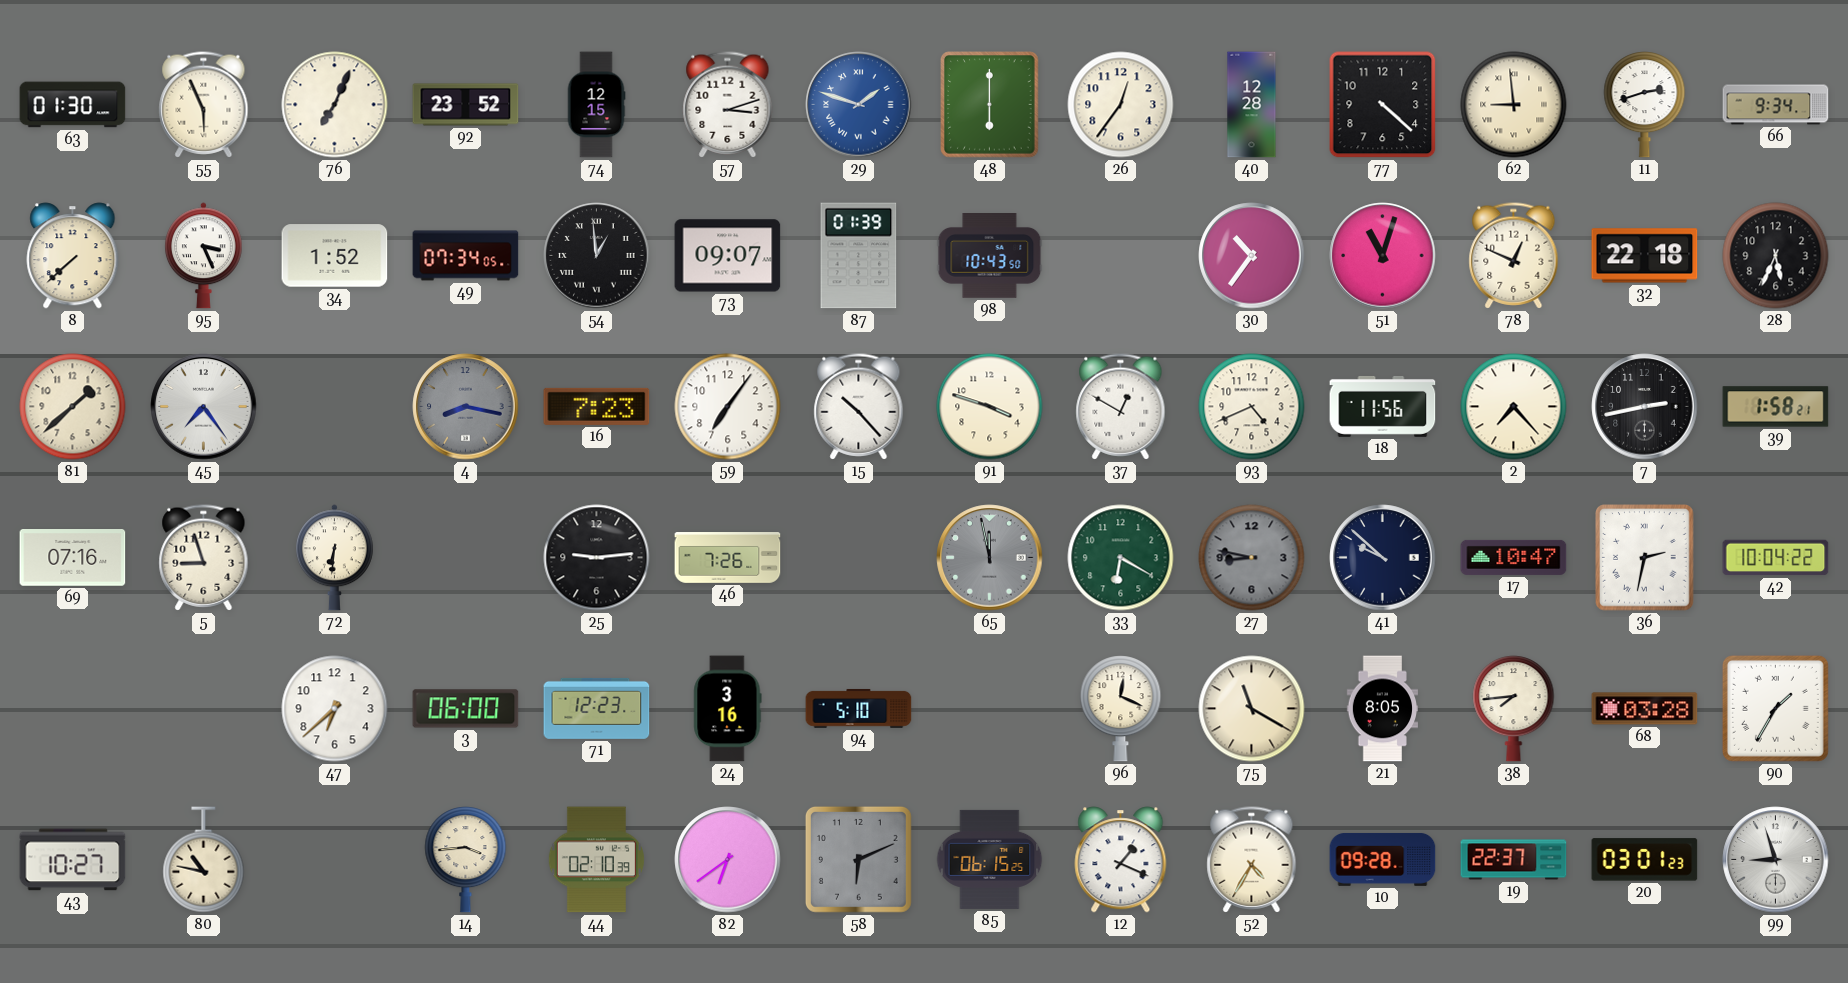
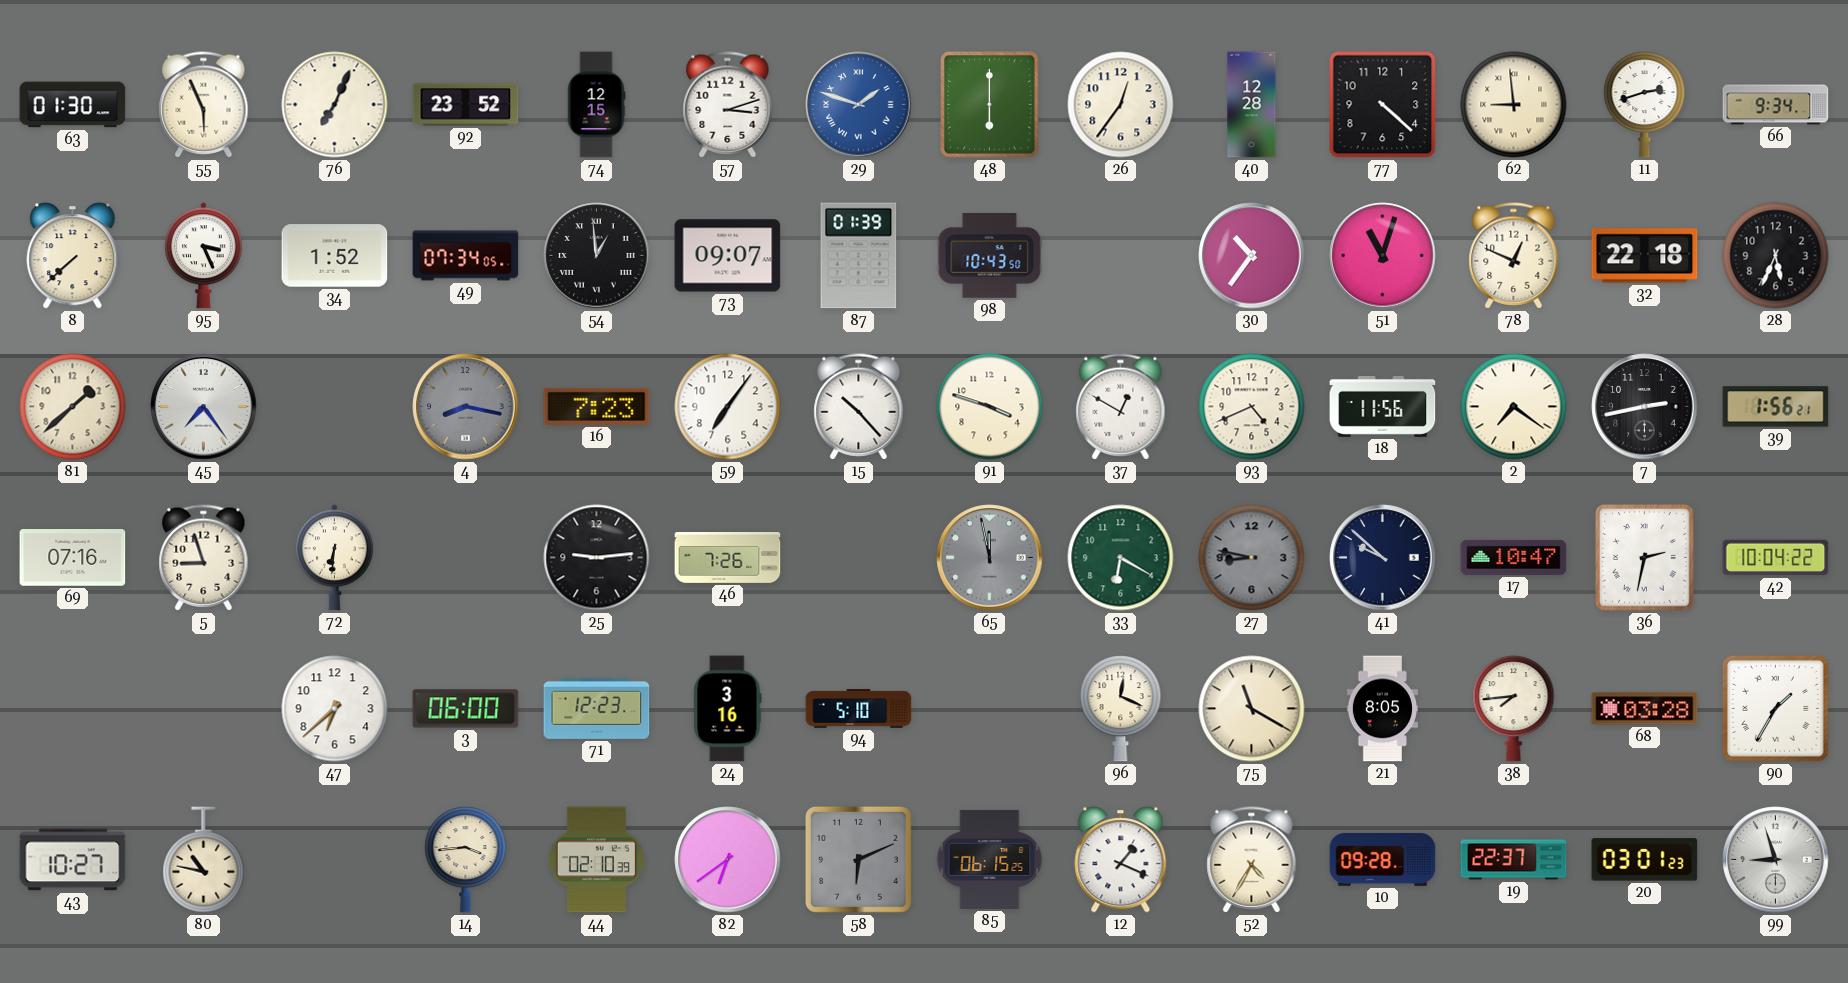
2: 7:23 -> 7:21 (1514, 407)
39: 1:58 -> 1:56 (1776, 407)
